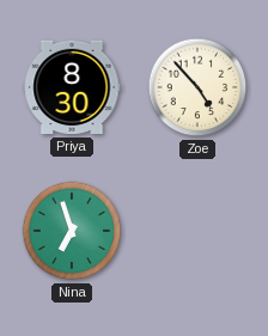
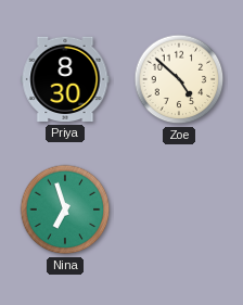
Zoe: 4:53 -> 4:52 (179, 79)
